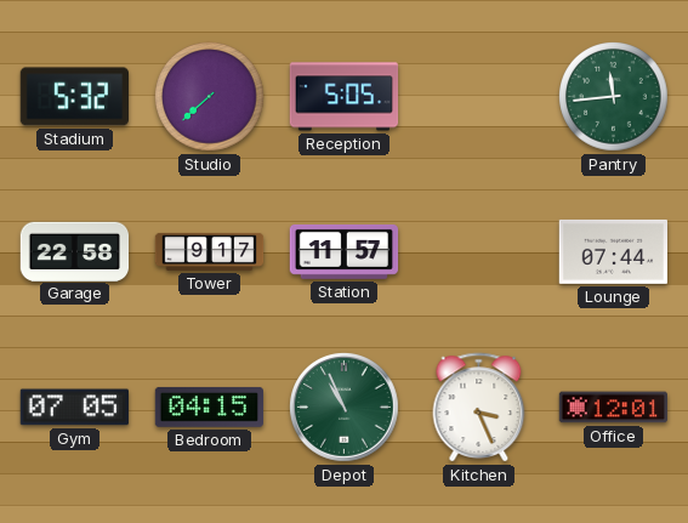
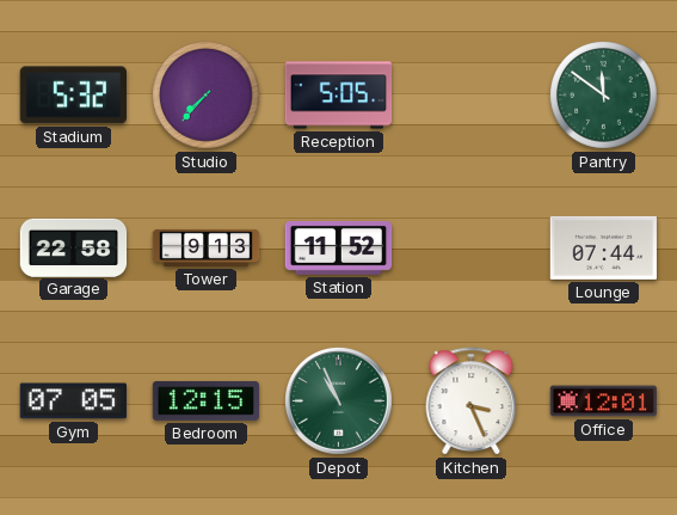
Studio: 7:38 -> 7:37 (207, 96)
Pantry: 11:44 -> 11:51 (604, 96)
Tower: 9:17 -> 9:13 (207, 247)
Station: 11:57 -> 11:52 (339, 247)
Bedroom: 04:15 -> 12:15 (205, 400)
